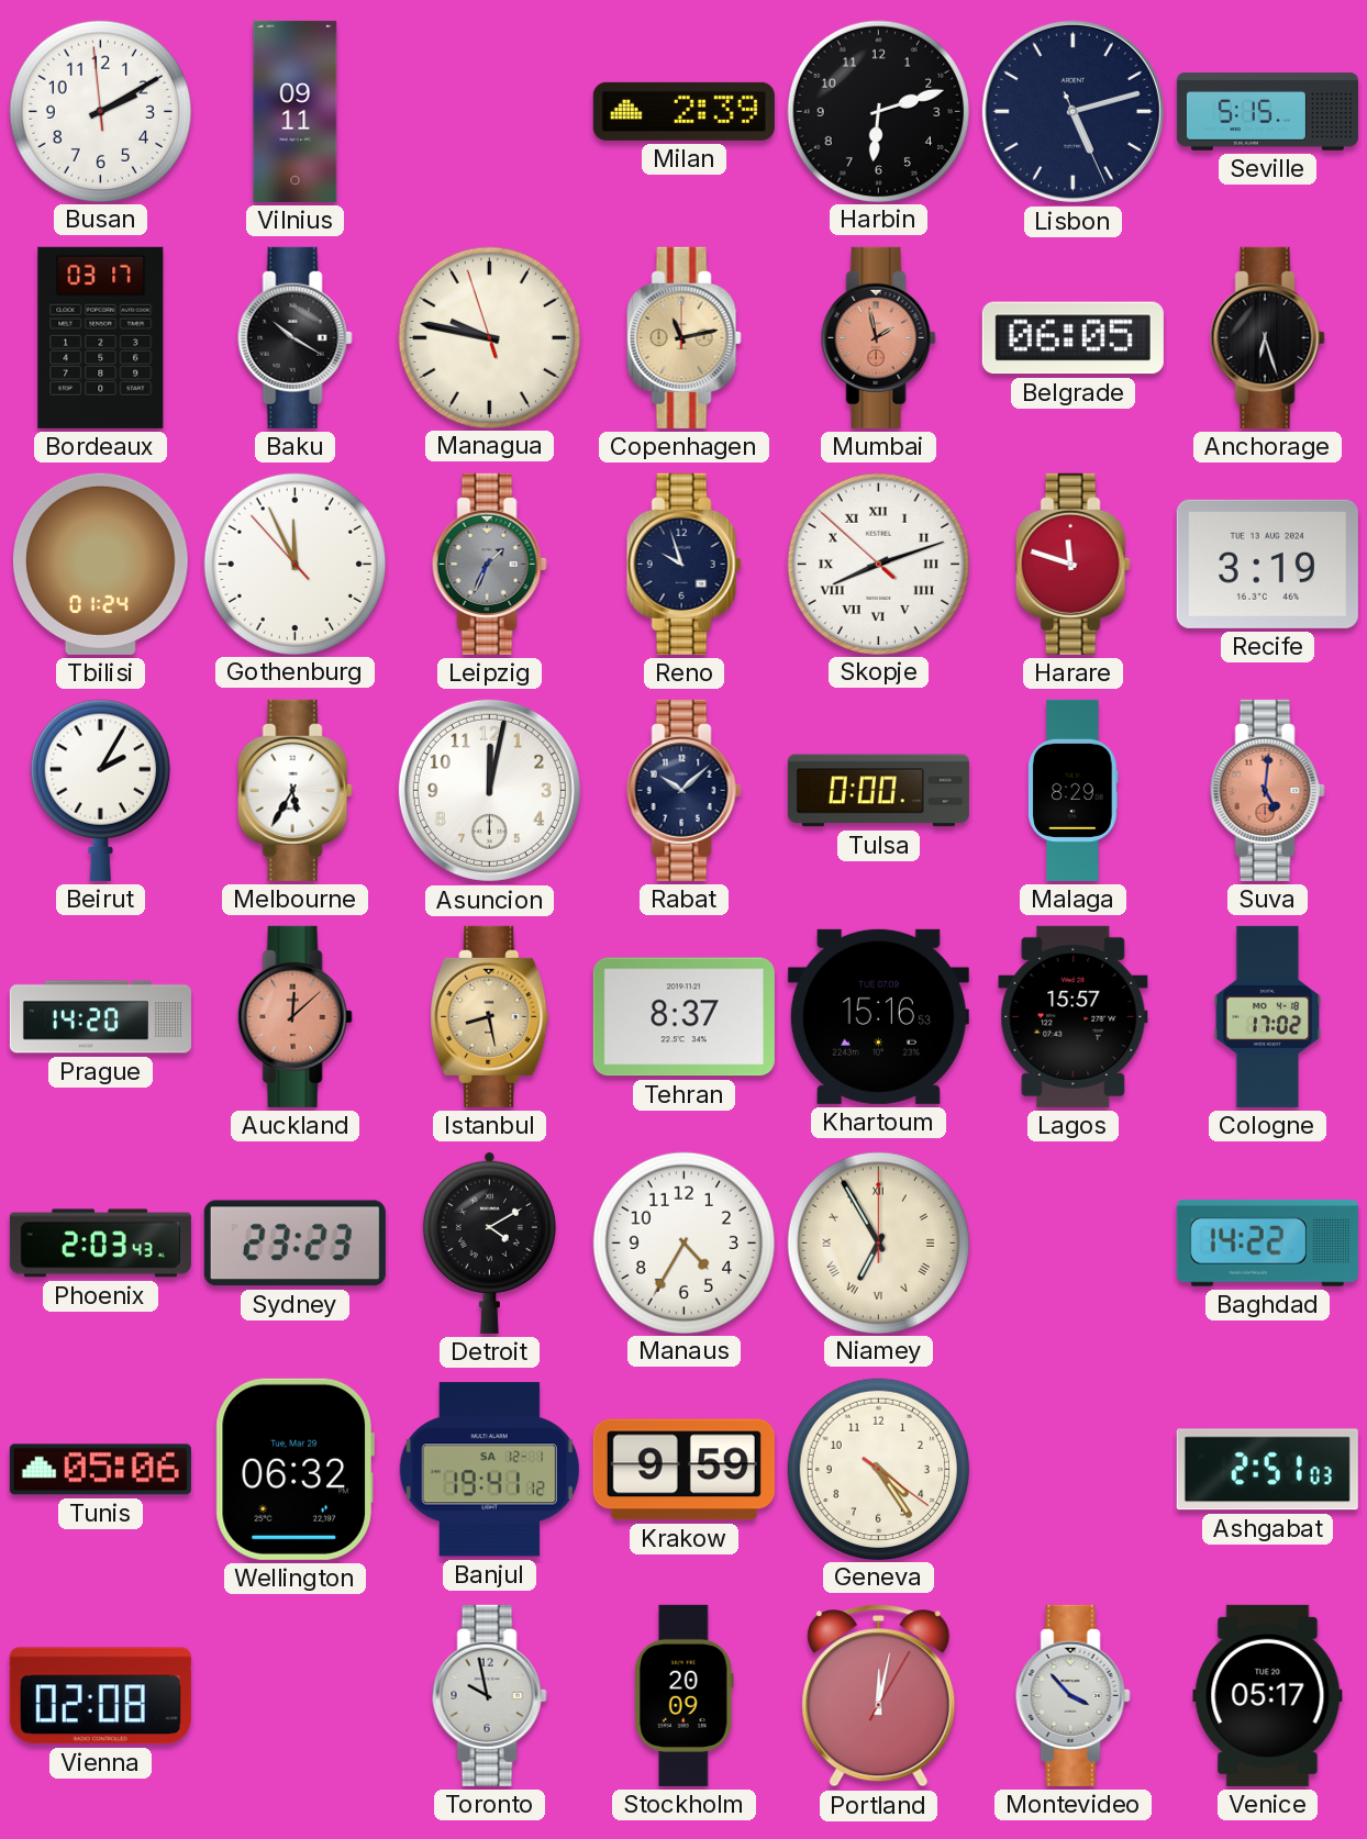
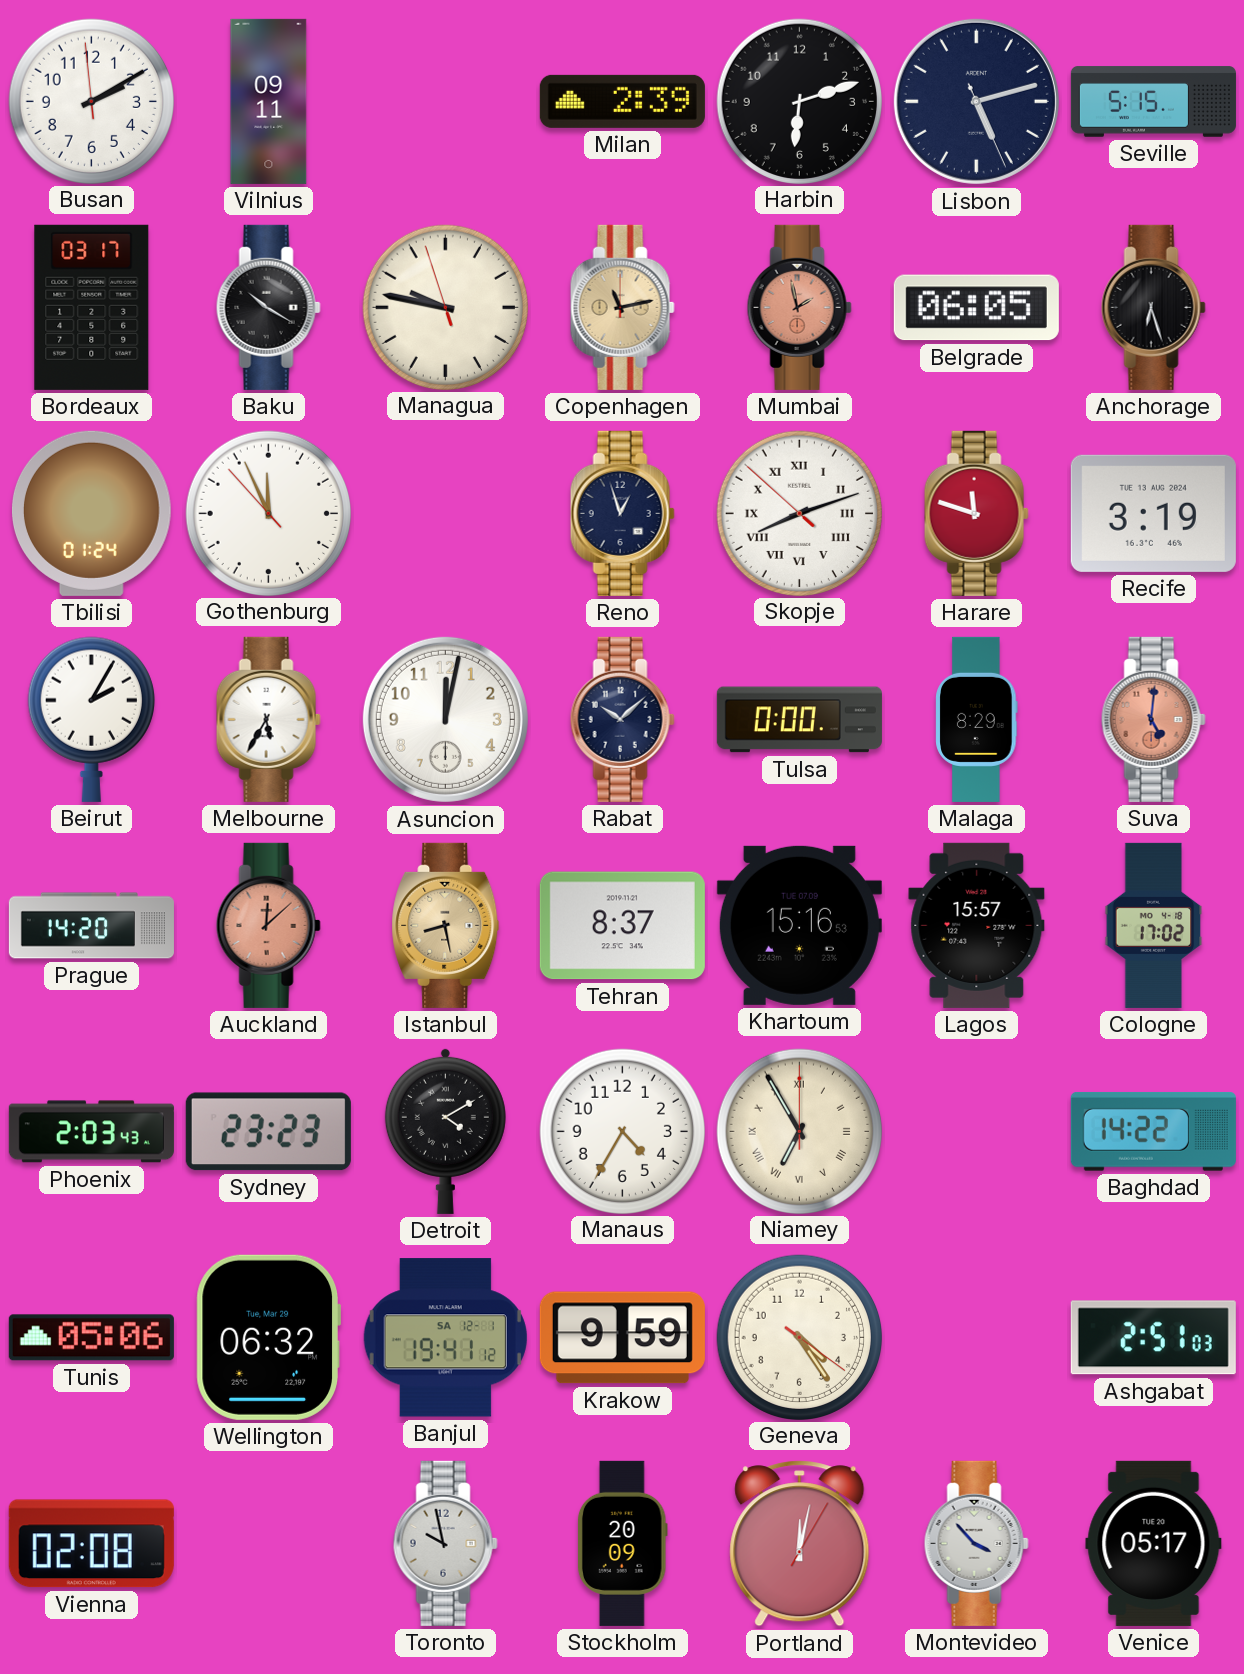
Leipzig: 1:34 -> none (489, 564)
Reno: 9:57 -> 12:57 (622, 513)
